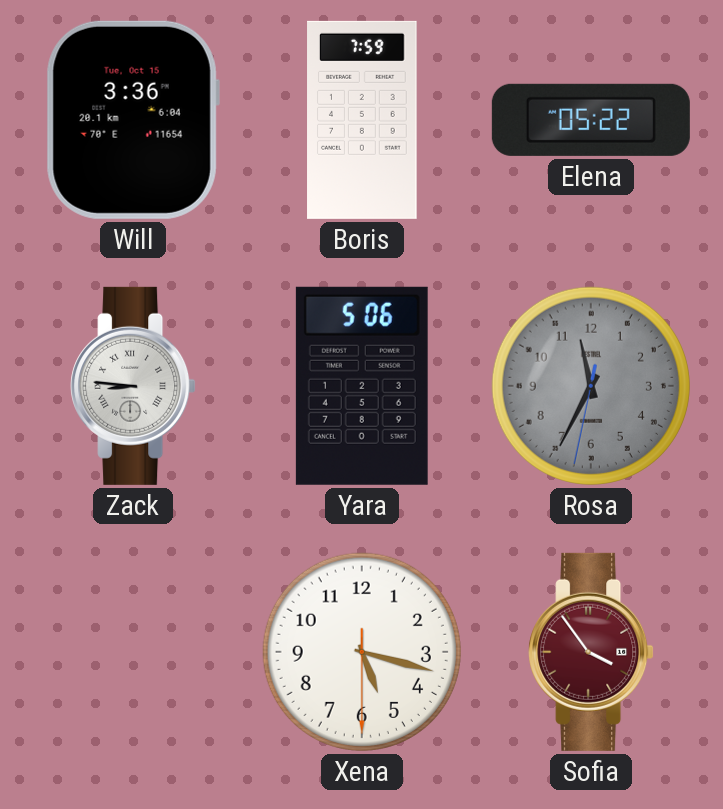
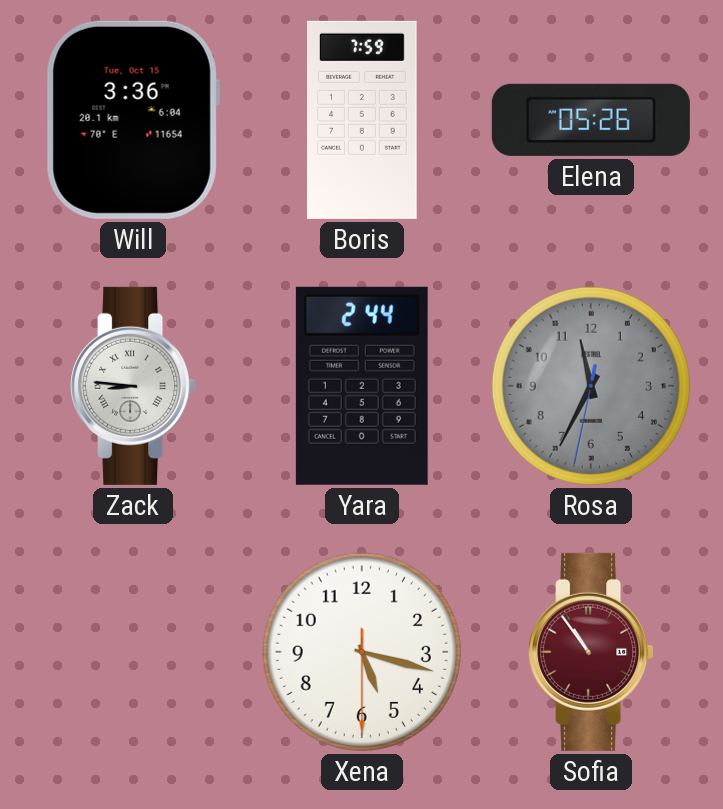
Elena: 05:22 -> 05:26 (591, 120)
Yara: 5:06 -> 2:44 (362, 386)
Sofia: 3:54 -> 10:54 (591, 652)
